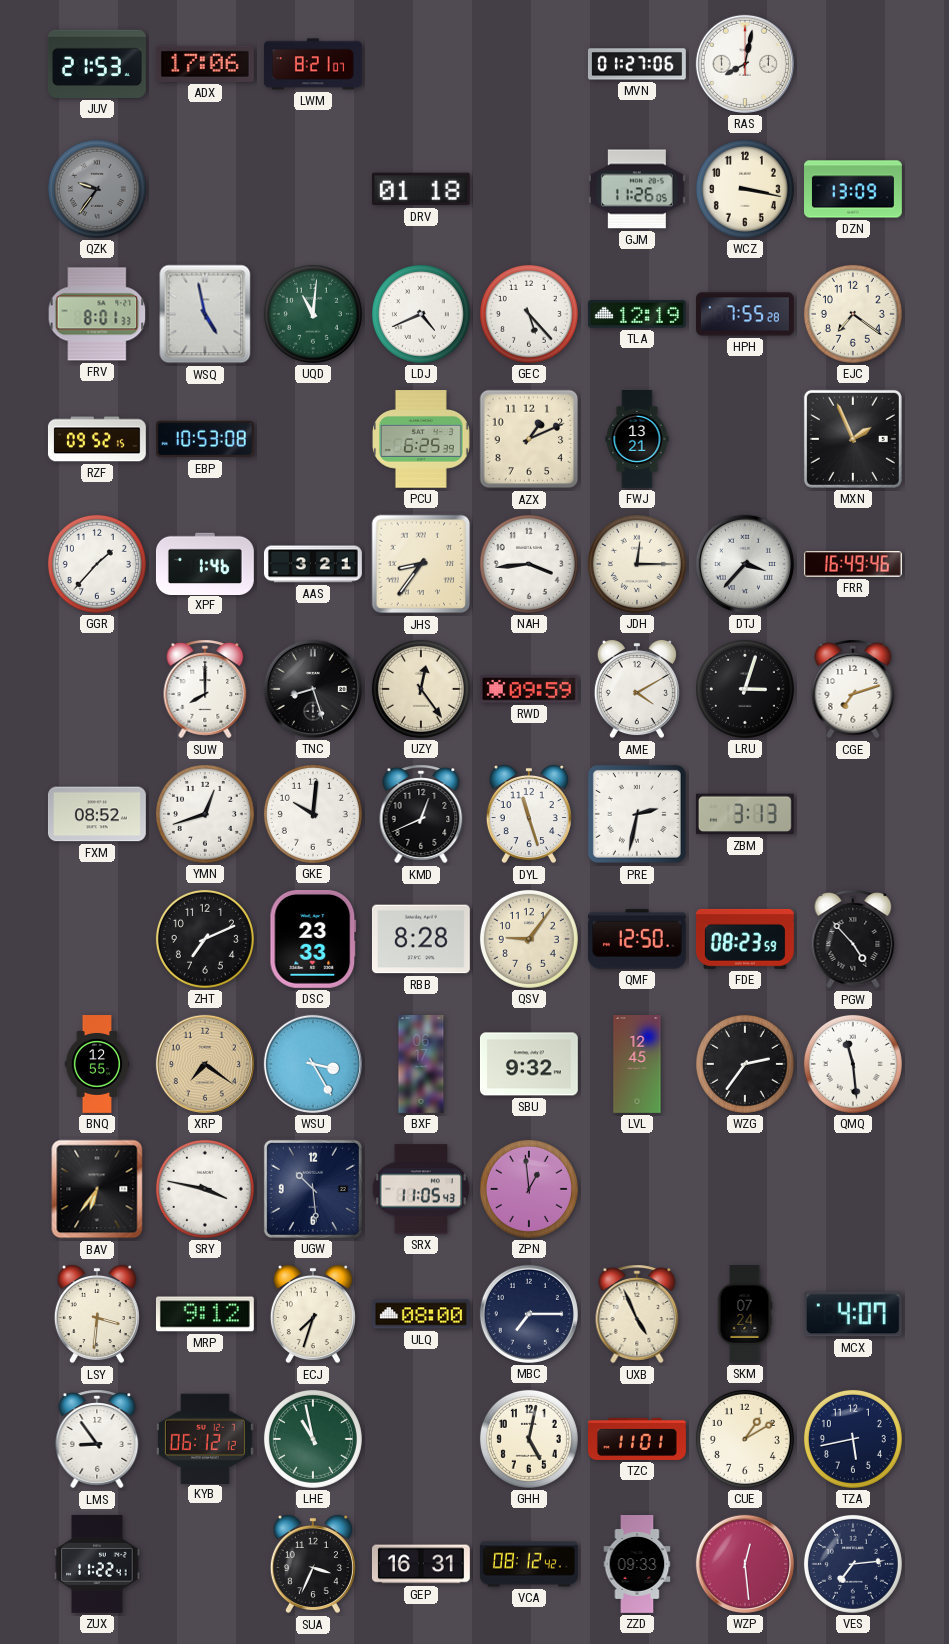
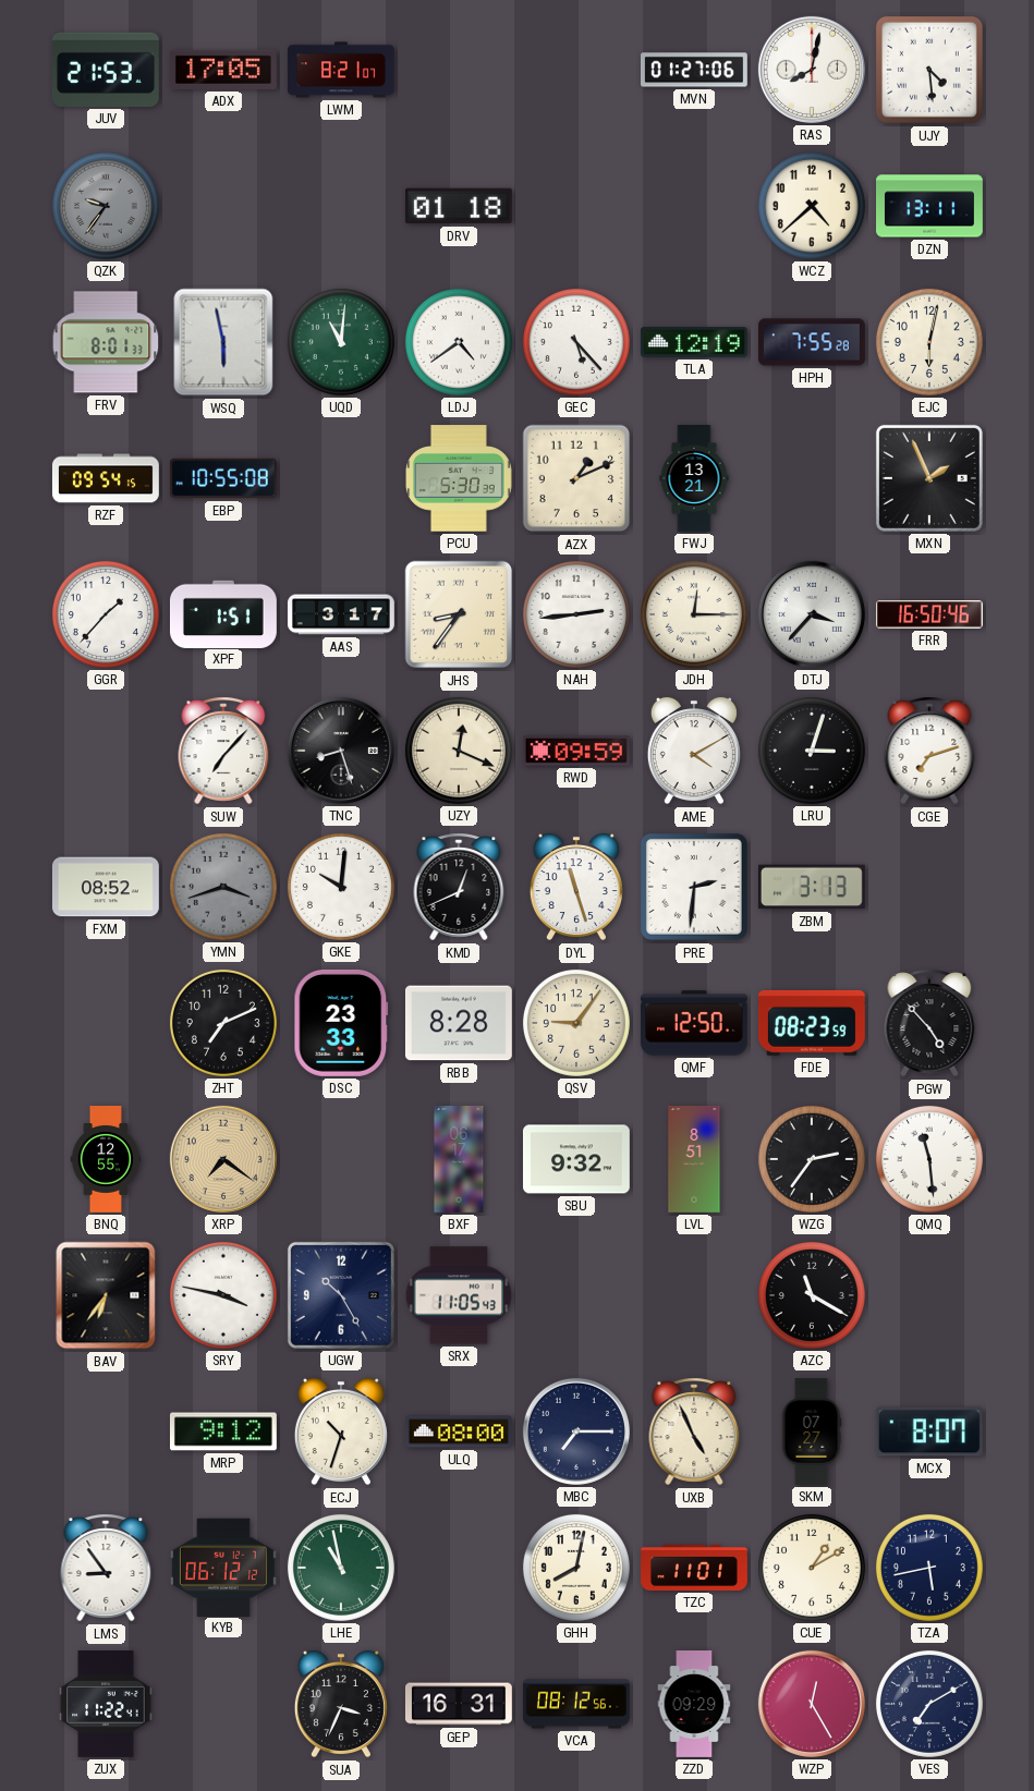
ADX: 17:06 -> 17:05 (223, 70)
UJY: none -> 4:29 (929, 70)
GJM: 11:26 -> none (637, 189)
WCZ: 3:17 -> 4:38 (812, 206)
DZN: 13:09 -> 13:11 (930, 206)
WSQ: 4:58 -> 5:58 (223, 342)
LDJ: 4:41 -> 4:39 (459, 342)
EJC: 7:21 -> 6:02 (929, 342)
RZF: 09:52 -> 09:54 (106, 478)
EBP: 10:53 -> 10:55 (223, 478)
PCU: 6:25 -> 5:30 (460, 478)
XPF: 1:46 -> 1:51 (223, 613)
AAS: 3:21 -> 3:17 (341, 614)
NAH: 3:44 -> 2:44 (576, 614)
FRR: 16:49 -> 16:50 (929, 614)
SUW: 8:00 -> 7:07 (223, 751)
UZY: 12:24 -> 12:19 (459, 751)
YMN: 12:42 -> 3:42 (223, 887)
YMN dial: white -> grey (223, 887)
PRE: 2:32 -> 2:31 (694, 887)
WSU: 3:25 -> none (313, 1064)
LVL: 12:45 -> 8:51 (694, 1160)
UGW: 10:29 -> 10:25 (341, 1295)
ZPN: 12:59 -> none (529, 1189)
AZC: none -> 11:20 (812, 1295)
LSY: 3:31 -> none (97, 1314)
ECJ: 7:33 -> 10:33 (341, 1431)
SKM: 07:24 -> 07:27 (812, 1433)
MCX: 4:07 -> 8:07 (929, 1431)
GHH: 5:02 -> 8:02 (576, 1568)
VCA: 08:12:42 -> 08:12:56 (576, 1704)
ZZD: 09:33 -> 09:29 (694, 1705)
WZP: 12:29 -> 12:25 (812, 1704)
VES: 7:14 -> 7:10 (929, 1704)
